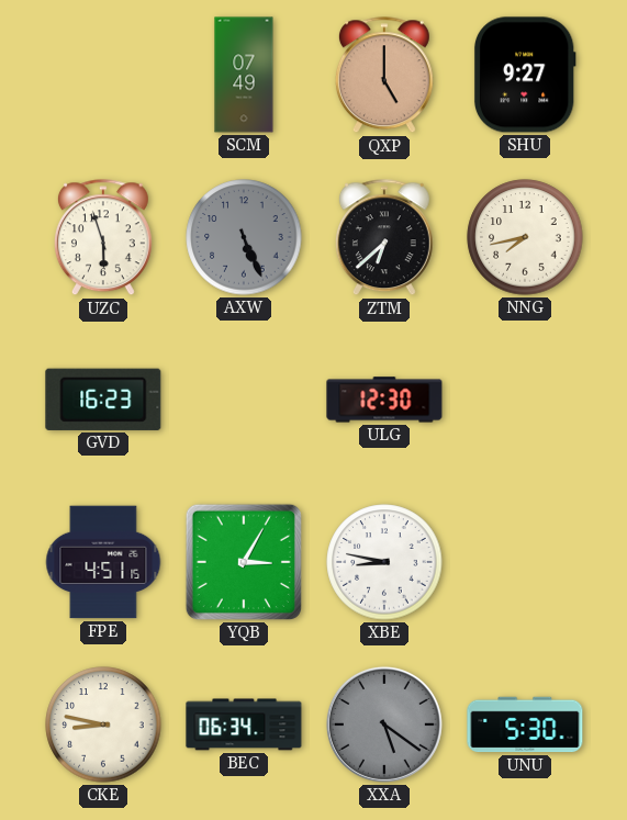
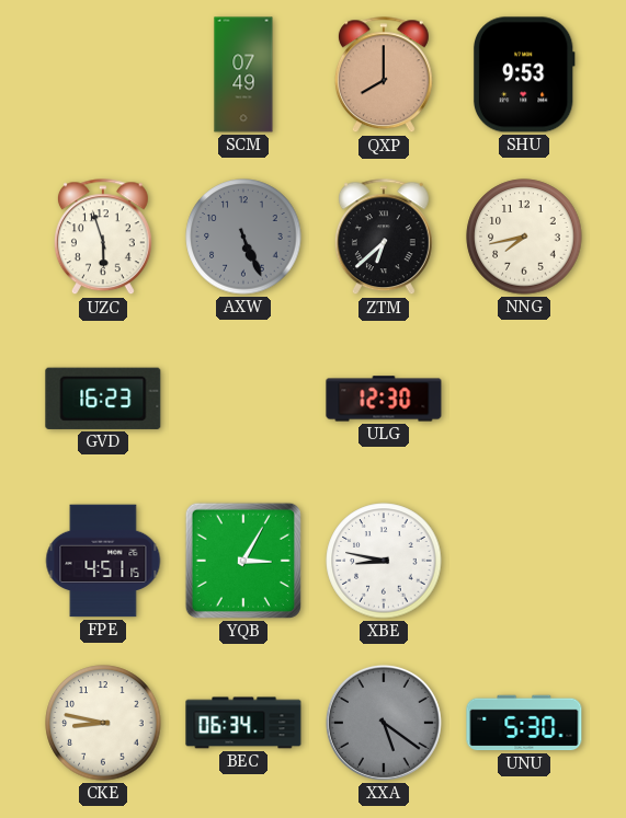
QXP: 5:00 -> 8:00 (384, 76)
SHU: 9:27 -> 9:53 (524, 74)
